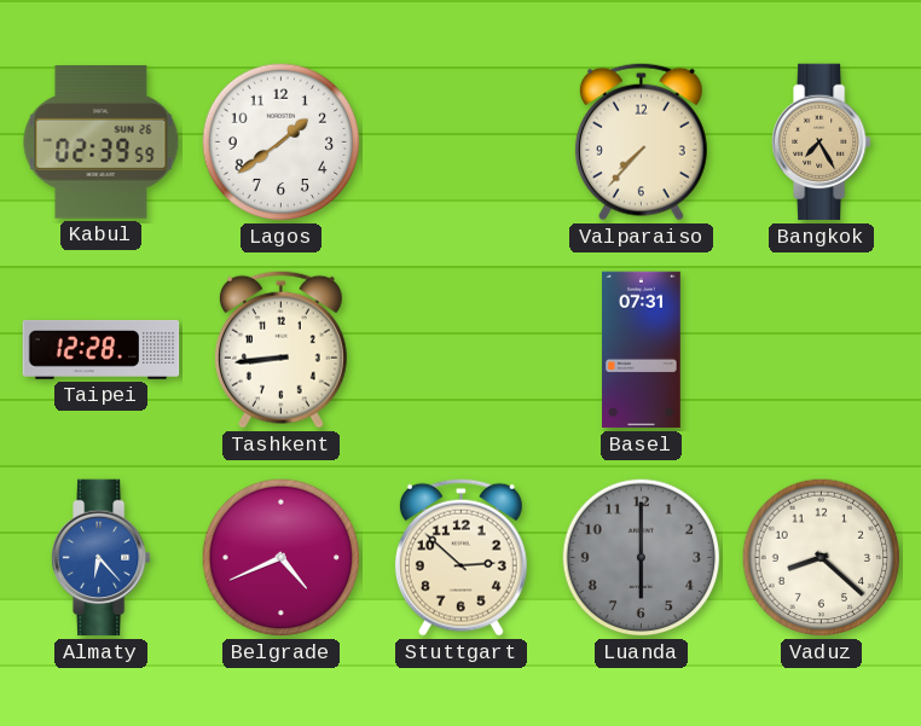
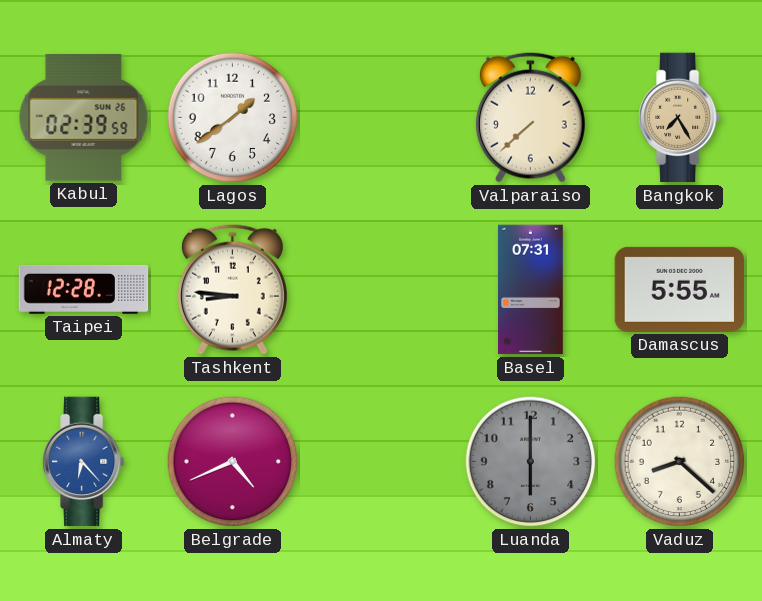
Valparaiso: 7:37 -> 7:38 (530, 117)
Tashkent: 8:44 -> 8:46 (232, 289)
Damascus: none -> 5:55 (680, 289)
Stuttgart: 2:52 -> none (460, 557)
